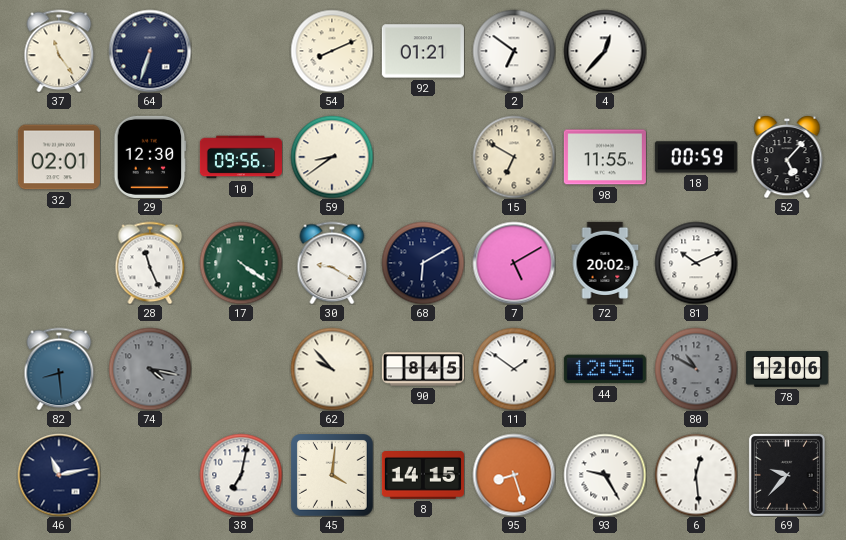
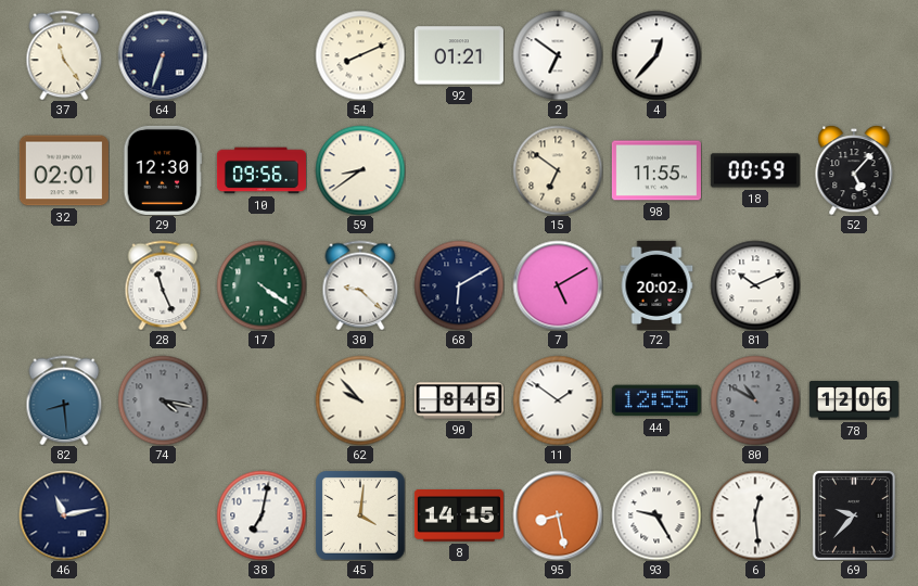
15: 6:50 -> 6:51 (558, 170)
30: 9:20 -> 9:22 (360, 285)
95: 8:27 -> 8:28 (558, 515)
